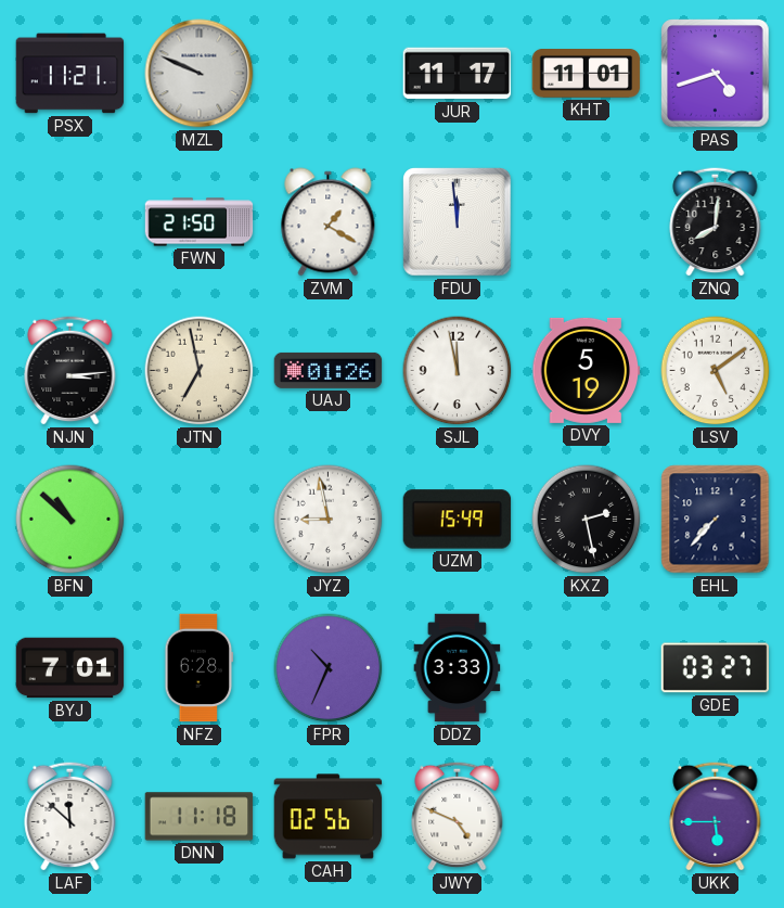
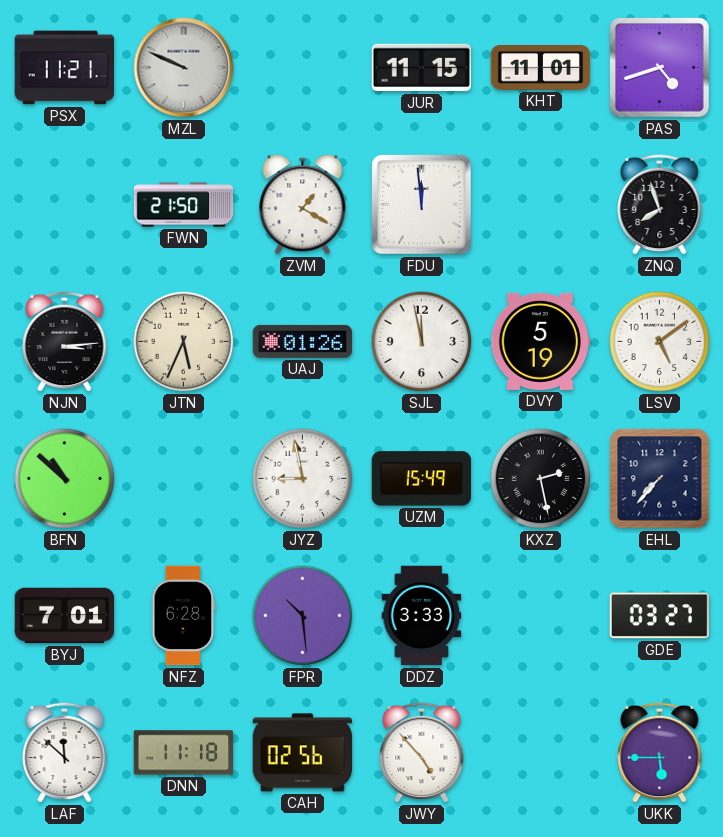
JUR: 11:17 -> 11:15 (422, 68)
ZNQ: 8:01 -> 7:57 (660, 204)
JTN: 6:58 -> 5:34 (184, 342)
FPR: 10:34 -> 10:29 (303, 616)
JWY: 4:49 -> 4:53 (422, 752)
